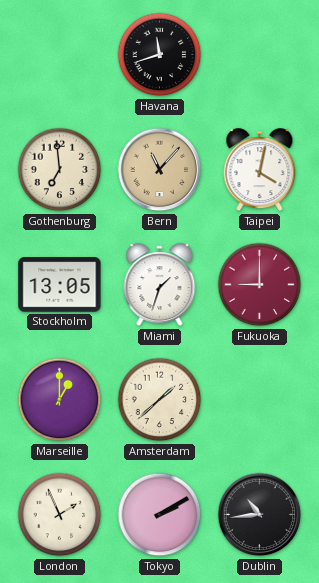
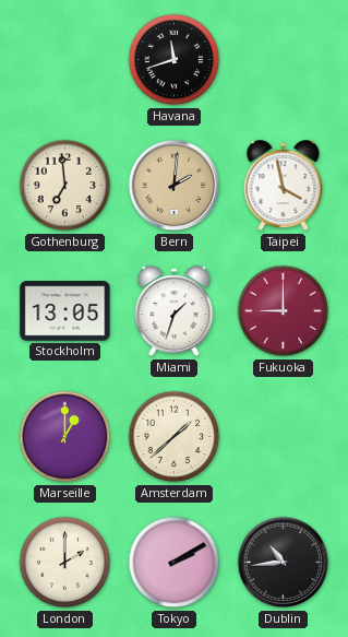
Bern: 11:07 -> 2:01 (175, 186)
Taipei: 4:02 -> 3:58 (284, 186)
London: 1:56 -> 2:00 (65, 563)
